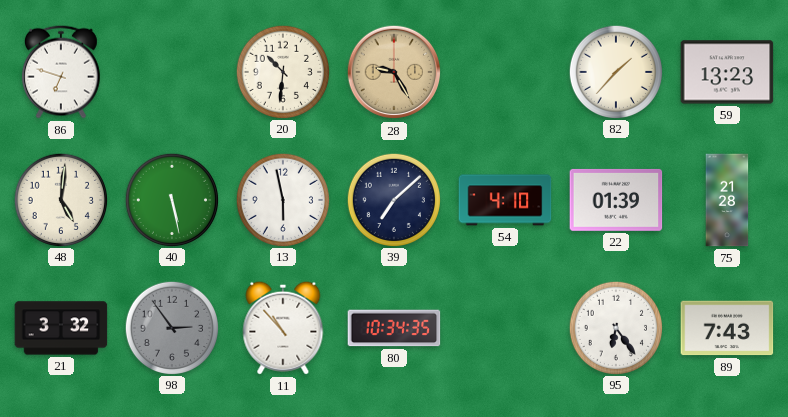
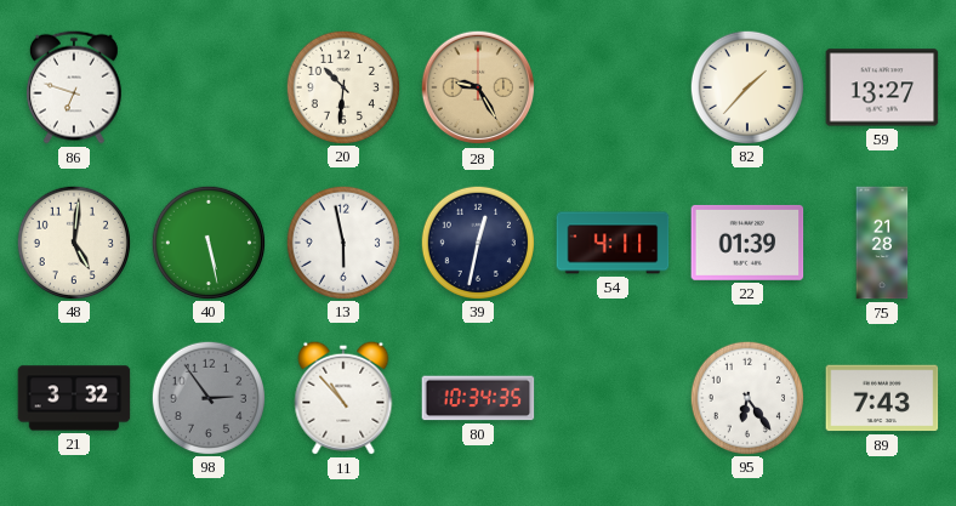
59: 13:23 -> 13:27 (882, 87)
39: 7:08 -> 12:32 (477, 241)
54: 4:10 -> 4:11 (613, 243)
